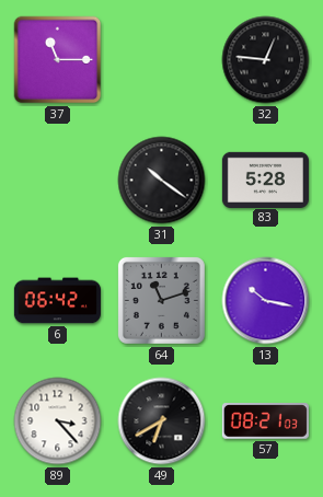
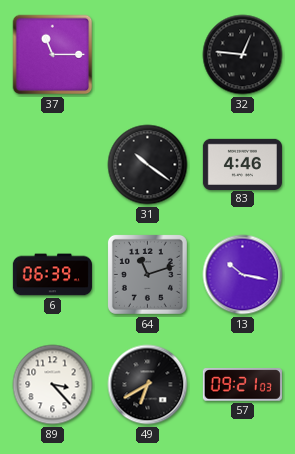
83: 5:28 -> 4:46 (242, 164)
6: 06:42 -> 06:39 (52, 275)
57: 08:21 -> 09:21 (242, 385)
